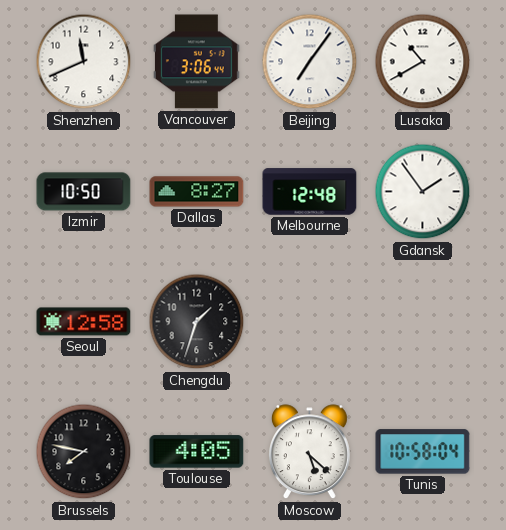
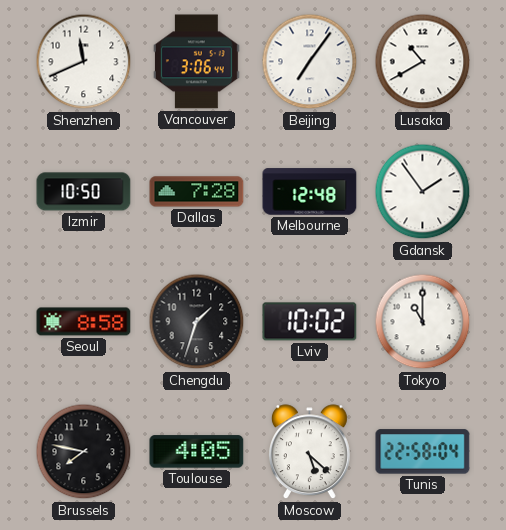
Dallas: 8:27 -> 7:28 (197, 192)
Seoul: 12:58 -> 8:58 (84, 322)
Lviv: none -> 10:02 (310, 322)
Tokyo: none -> 11:00 (423, 322)
Tunis: 10:58 -> 22:58 (423, 452)
